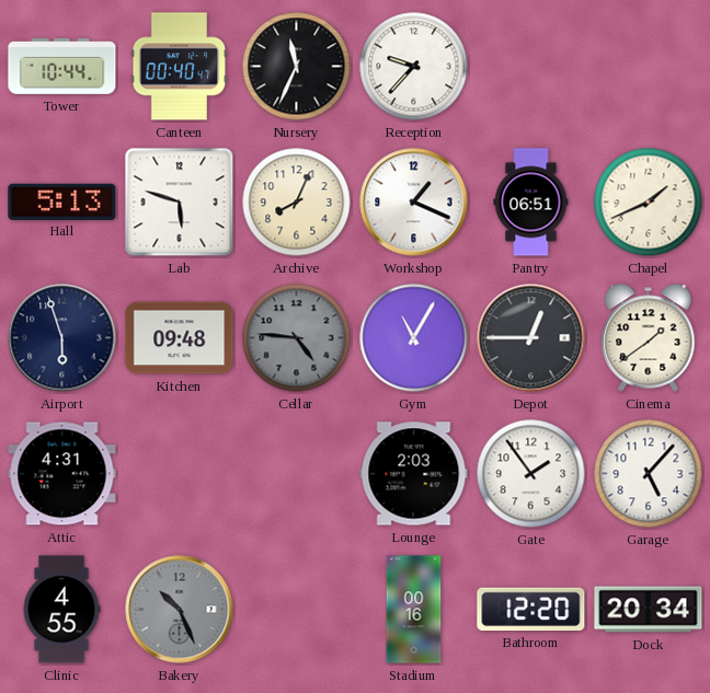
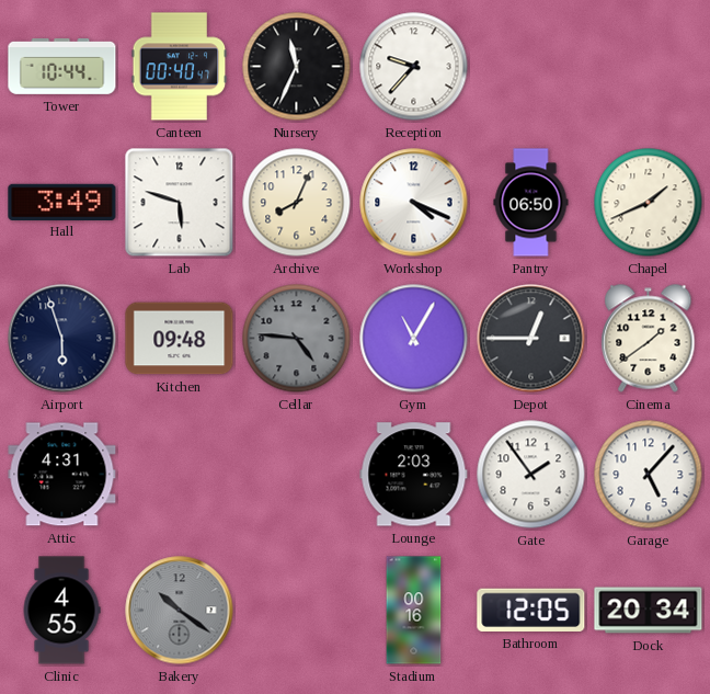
Hall: 5:13 -> 3:49 (62, 202)
Workshop: 1:19 -> 4:19 (414, 203)
Pantry: 06:51 -> 06:50 (531, 203)
Bakery: 10:26 -> 10:21 (180, 611)
Bathroom: 12:20 -> 12:05 (531, 610)
